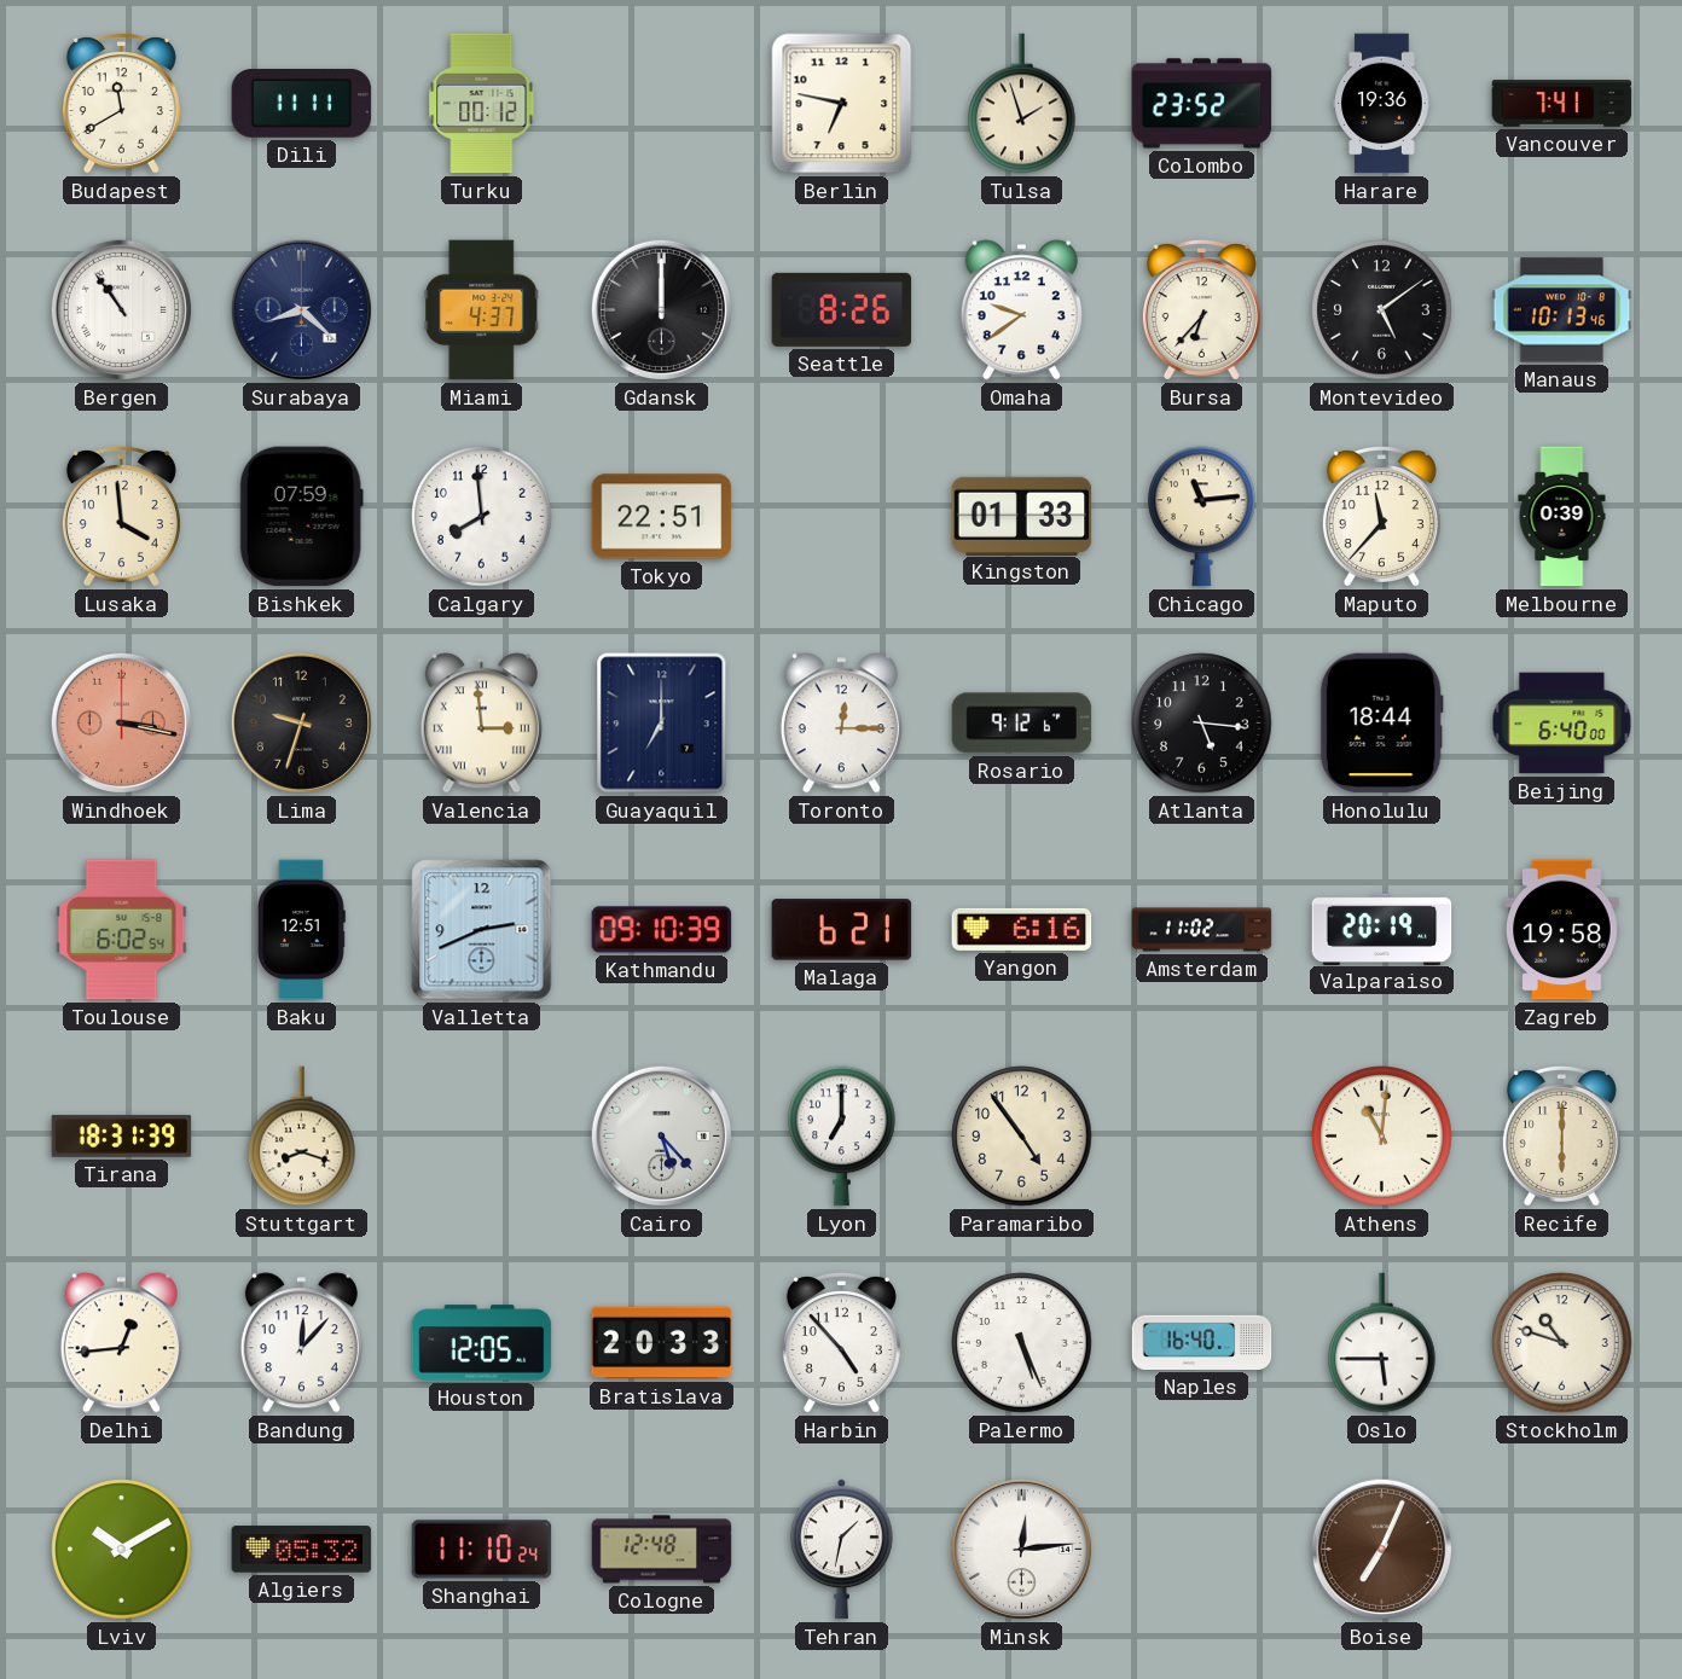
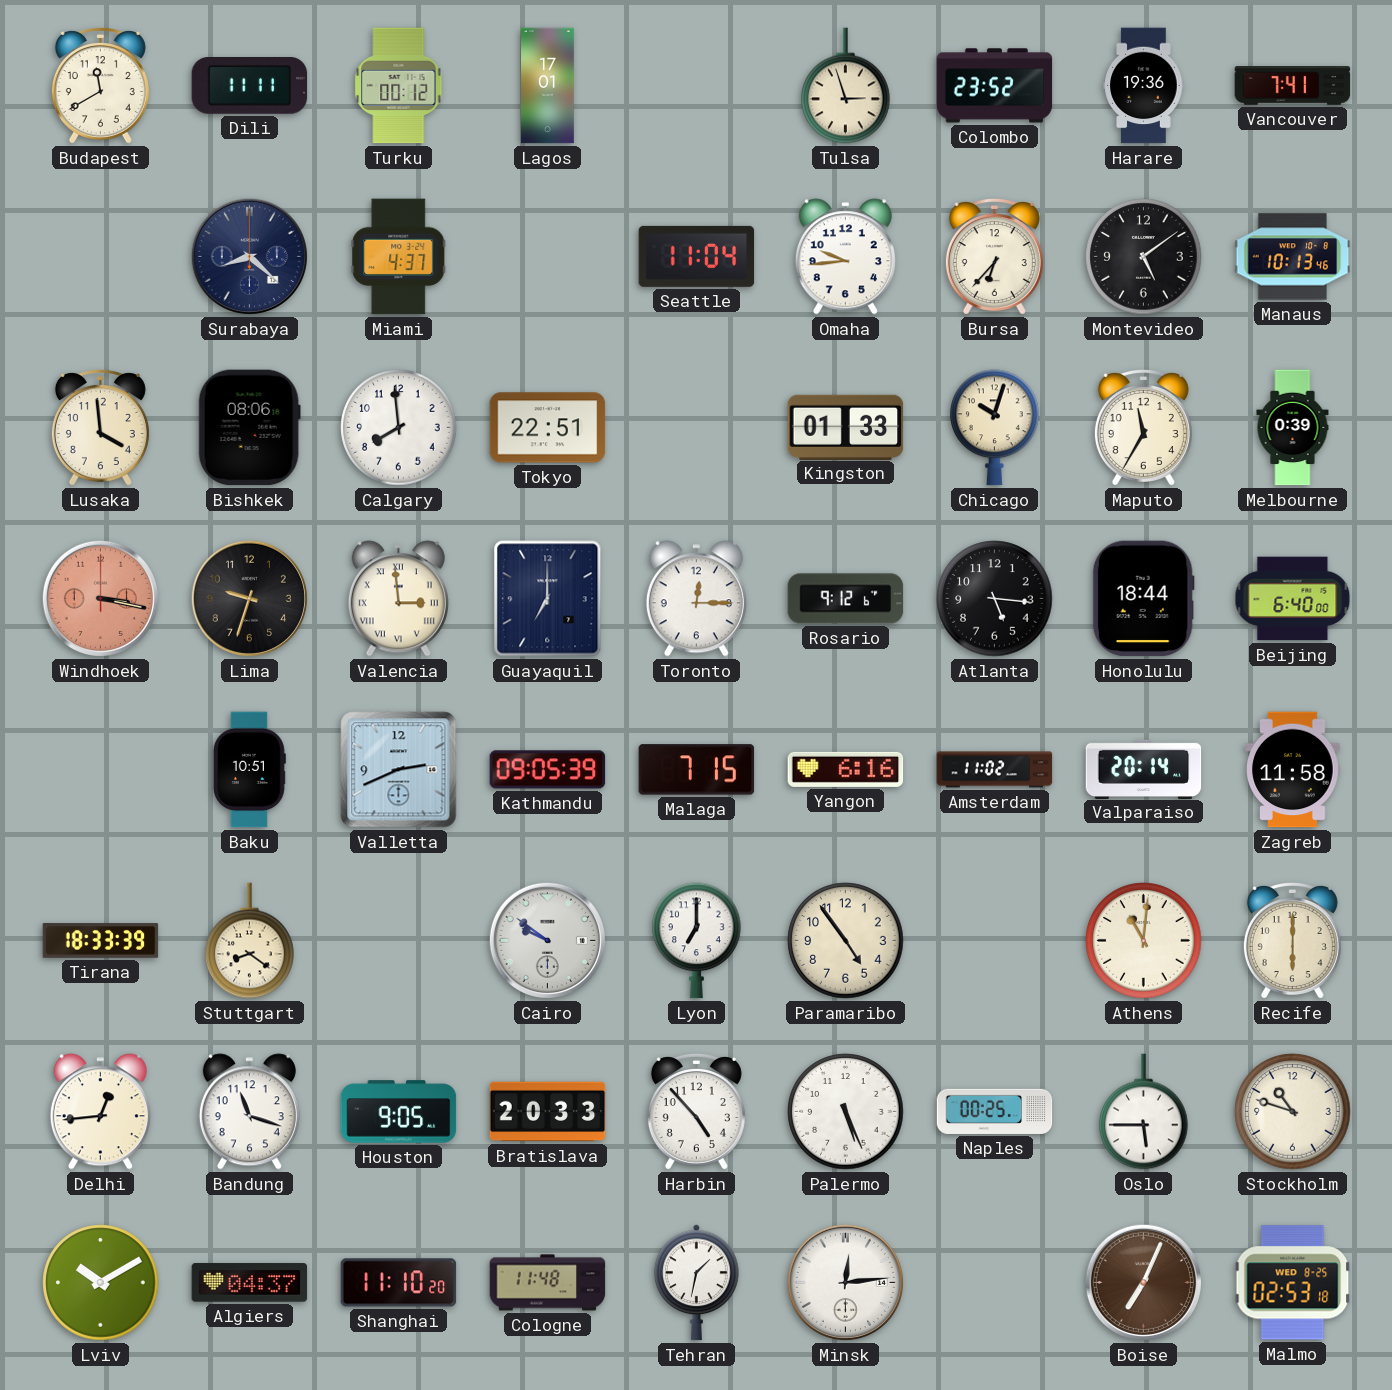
Lagos: none -> 17:01 (548, 86)
Berlin: 6:47 -> none (842, 104)
Tulsa: 1:57 -> 2:57 (846, 86)
Bergen: 10:54 -> none (121, 309)
Gdansk: 12:00 -> none (661, 309)
Seattle: 8:26 -> 11:04 (697, 256)
Omaha: 9:39 -> 9:44 (845, 257)
Bishkek: 07:59 -> 08:06 (249, 428)
Chicago: 11:14 -> 10:03 (995, 428)
Maputo: 11:37 -> 11:35 (1143, 428)
Toulouse: 6:02 -> none (122, 930)
Baku: 12:51 -> 10:51 (249, 770)
Kathmandu: 09:10 -> 09:05 (548, 770)
Malaga: 6:21 -> 7:15 (697, 770)
Valparaiso: 20:19 -> 20:14 (1144, 769)
Zagreb: 19:58 -> 11:58 (1293, 770)
Tirana: 18:31 -> 18:33 (101, 941)
Stuttgart: 8:18 -> 8:21 (250, 941)
Cairo: 5:23 -> 9:51 (547, 940)
Bandung: 12:07 -> 11:18 (249, 1112)
Houston: 12:05 -> 9:05 (399, 1112)
Naples: 16:40 -> 00:25 (995, 1111)
Algiers: 05:32 -> 04:37 (250, 1283)
Shanghai: 11:10:24 -> 11:10:20 (399, 1283)
Cologne: 12:48 -> 11:48 (548, 1283)
Malmo: none -> 02:53 (1293, 1283)
